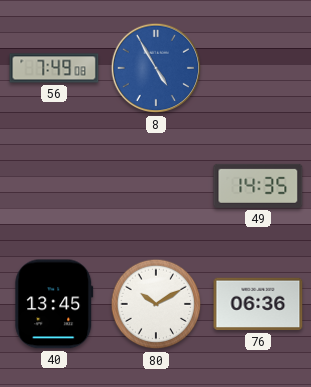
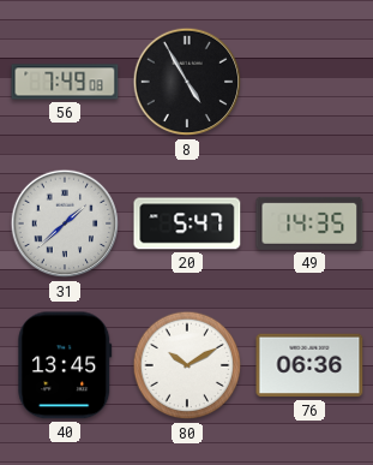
8 dial: blue -> black (187, 82)
31: none -> 1:38 (65, 223)
20: none -> 5:47 (187, 223)
